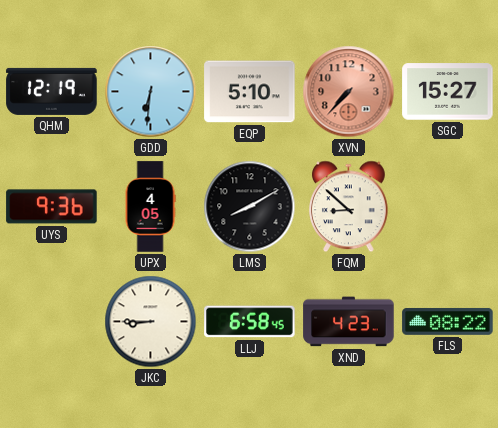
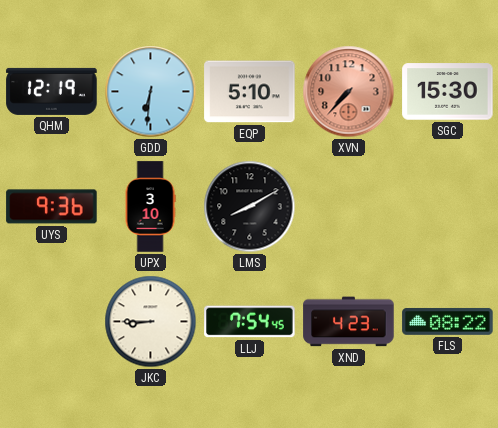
SGC: 15:27 -> 15:30 (448, 92)
UPX: 4:05 -> 3:10 (150, 207)
FQM: 8:52 -> none (349, 207)
LLJ: 6:58 -> 7:54 (250, 322)
